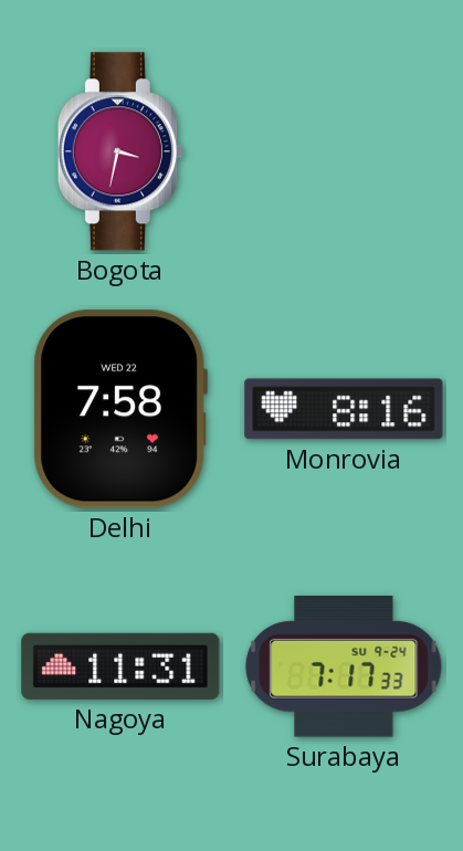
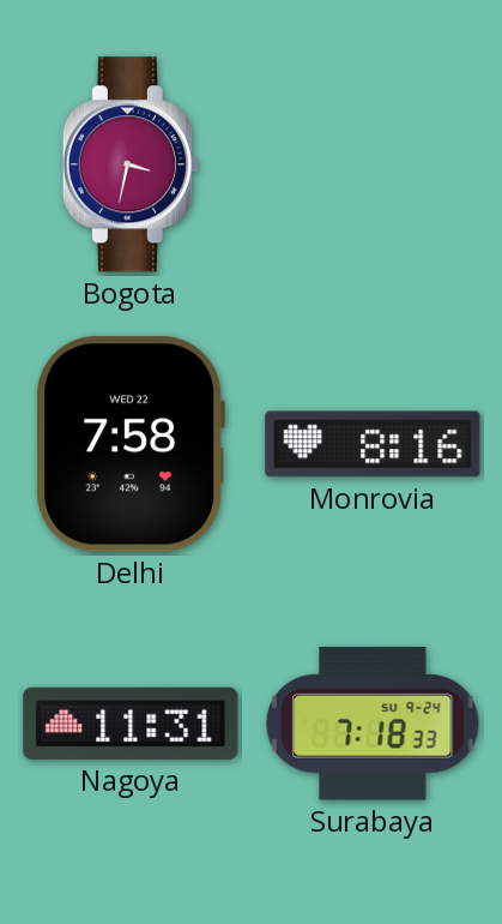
Surabaya: 7:17 -> 7:18 (373, 725)
